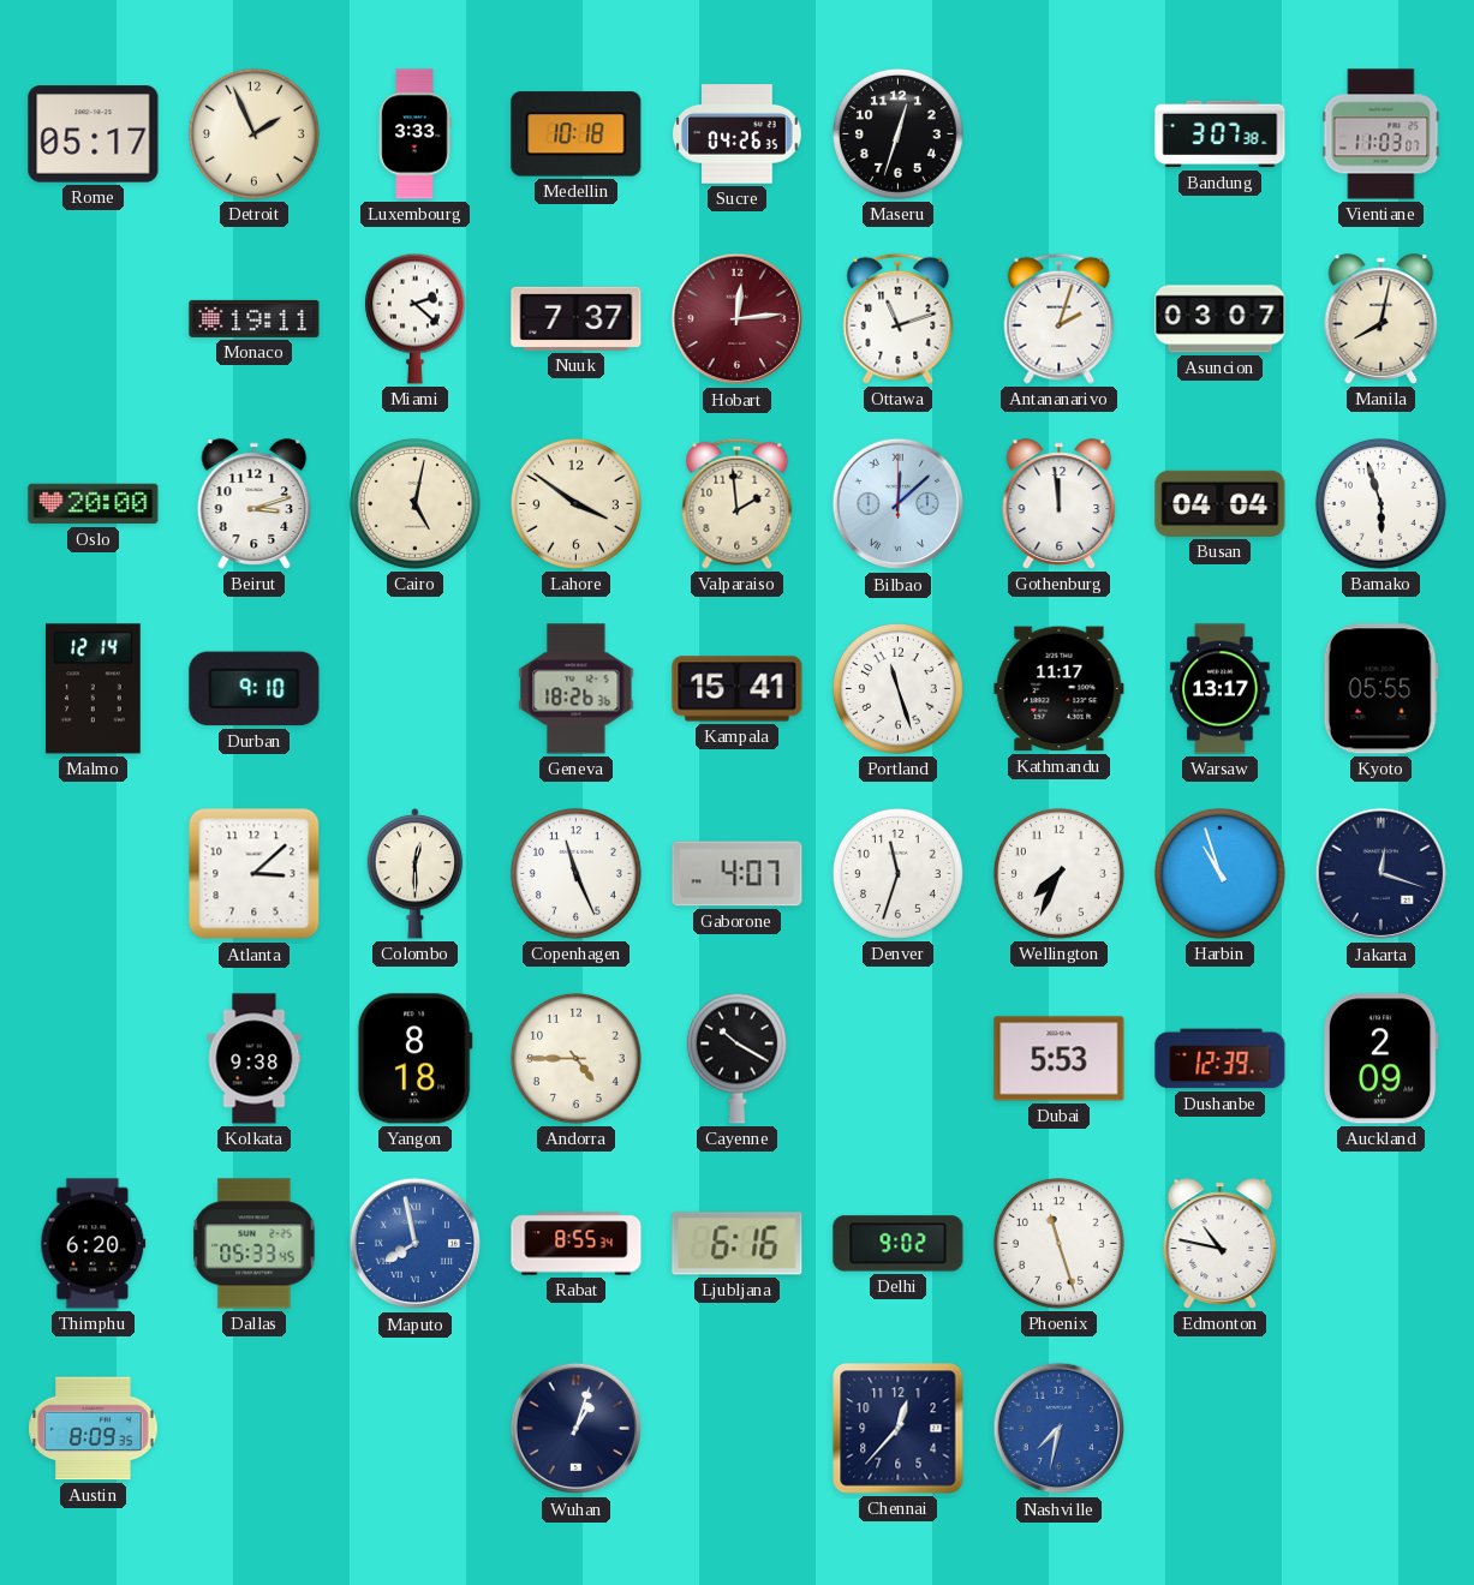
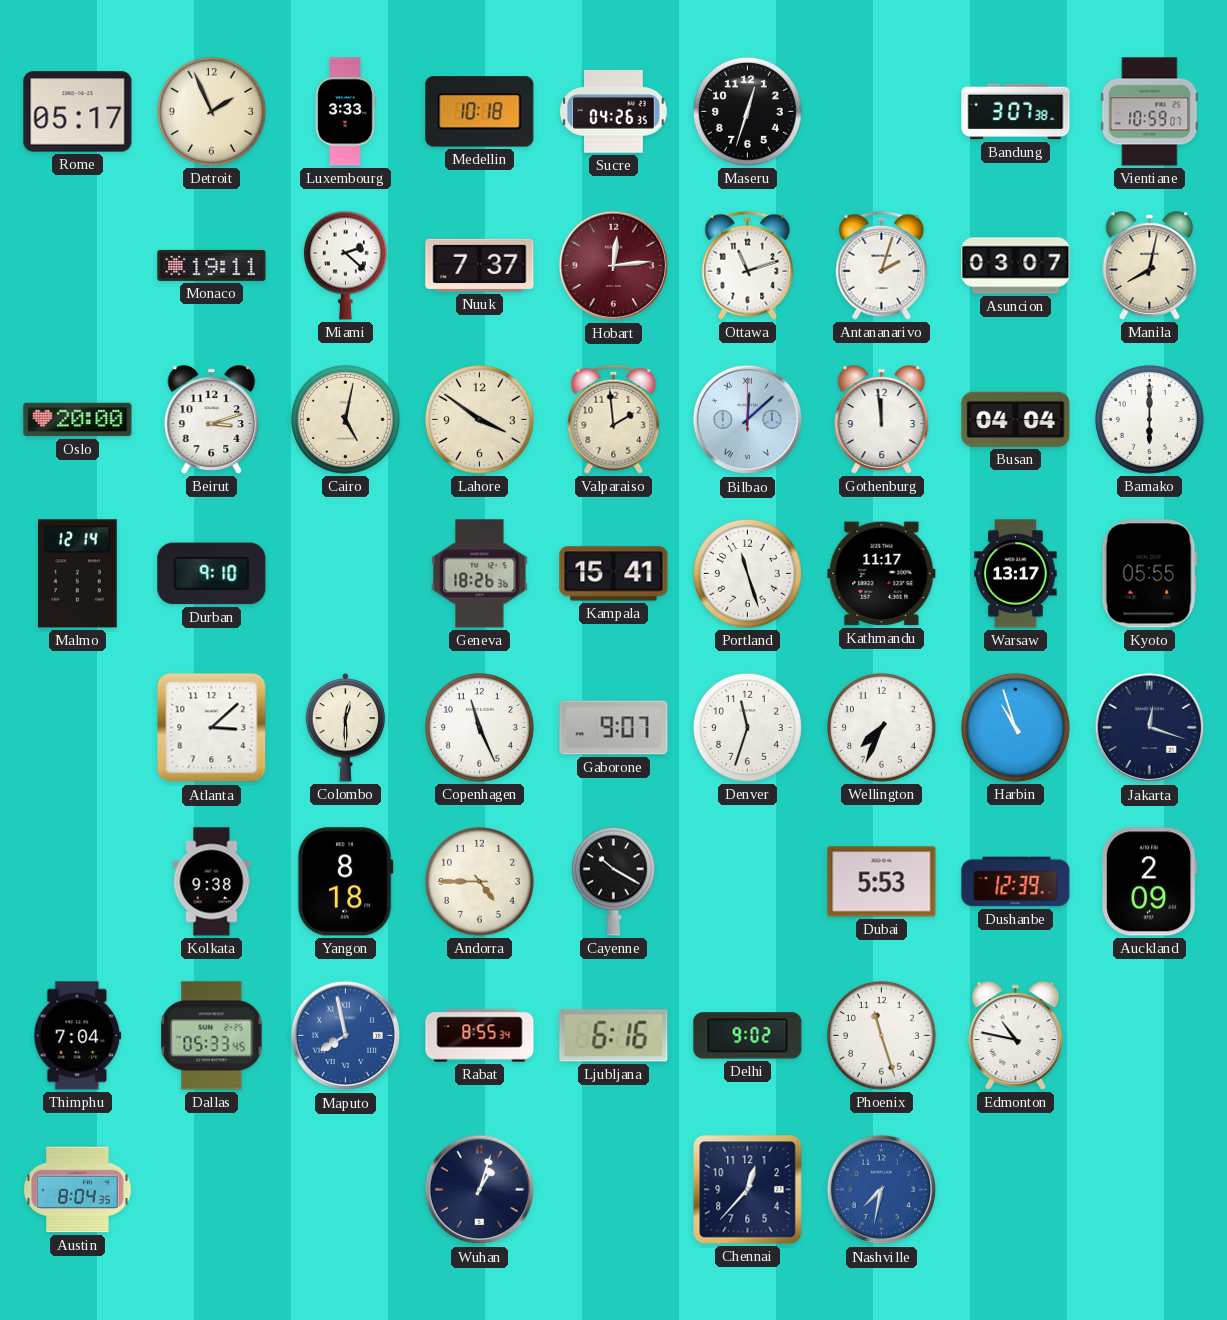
Vientiane: 11:03 -> 10:59 (1150, 112)
Bamako: 5:57 -> 6:00 (1149, 419)
Gaborone: 4:07 -> 9:07 (614, 728)
Thimphu: 6:20 -> 7:04 (78, 1036)
Austin: 8:09 -> 8:04 (78, 1190)
